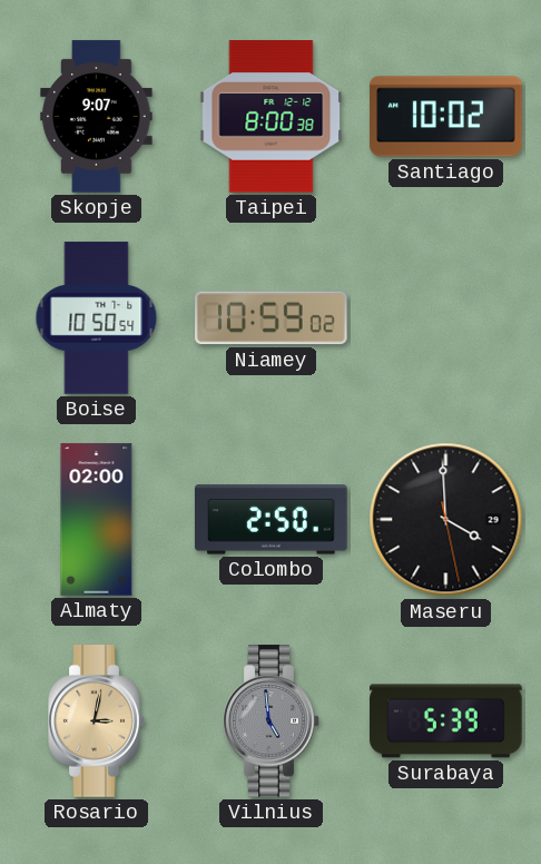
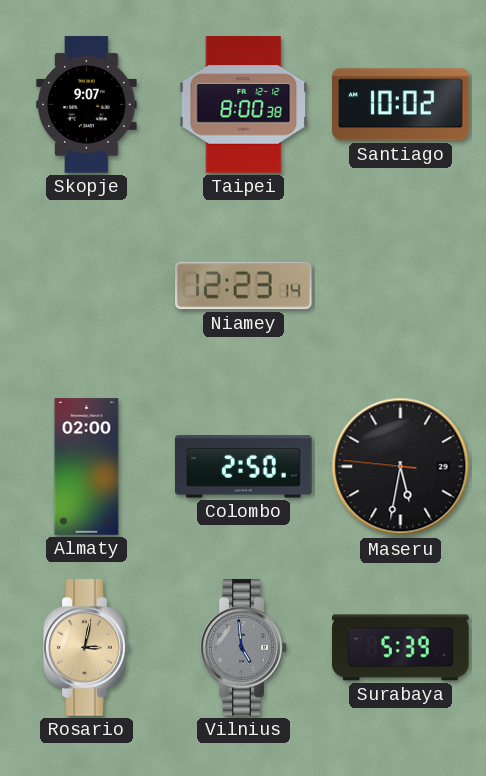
Boise: 10:50 -> none (97, 318)
Niamey: 10:59 -> 12:23 (244, 286)
Maseru: 3:59 -> 5:31 (401, 467)
